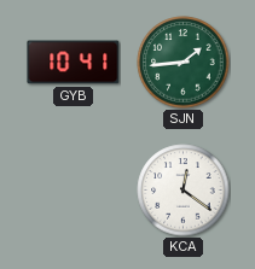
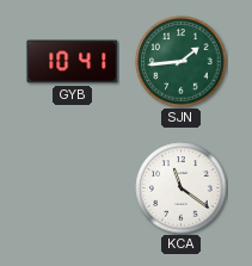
KCA: 12:21 -> 11:21 (182, 188)
